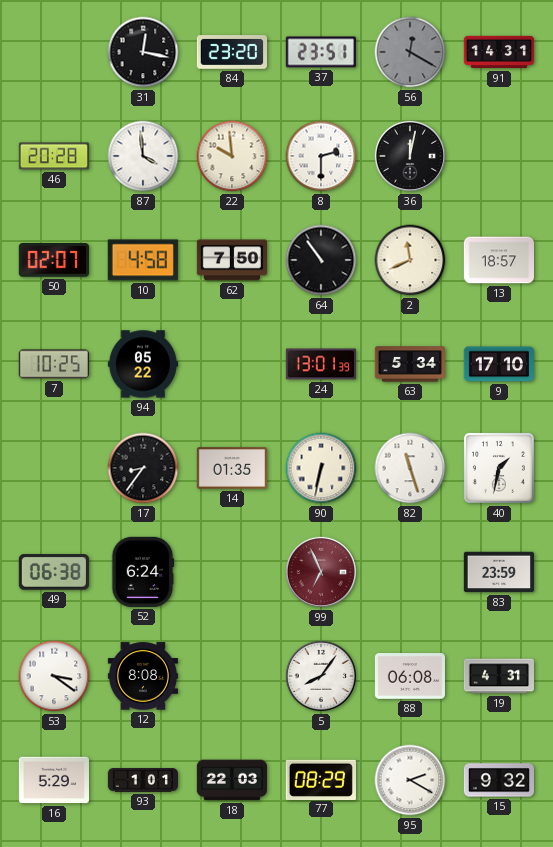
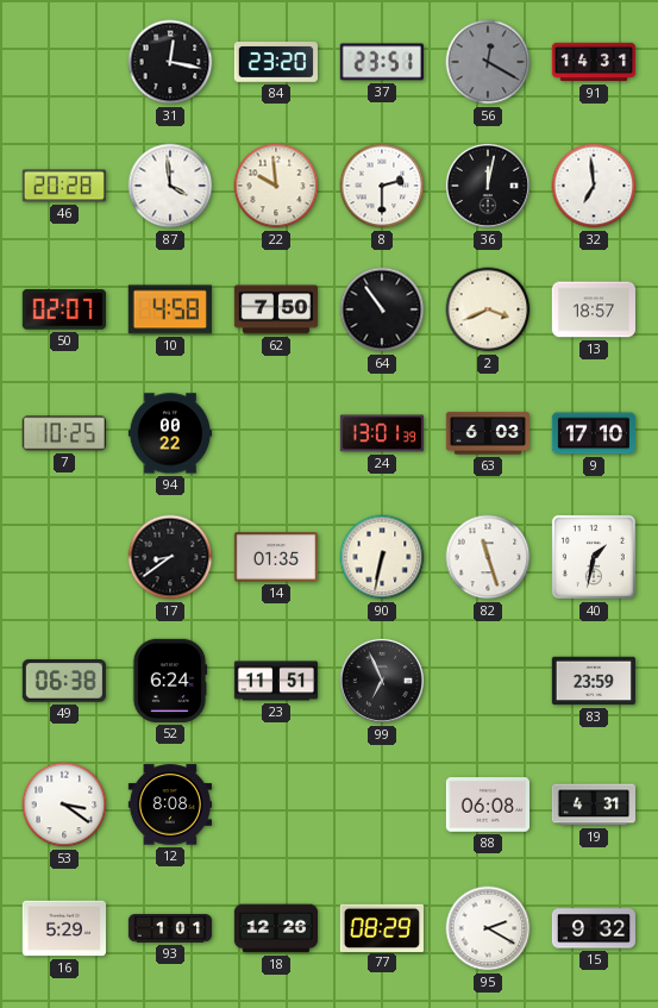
32: none -> 6:59 (594, 186)
2: 11:41 -> 3:41 (488, 309)
94: 05:22 -> 00:22 (169, 433)
63: 5:34 -> 6:03 (487, 433)
17: 8:36 -> 8:39 (170, 557)
23: none -> 11:51 (275, 681)
99 dial: burgundy -> black (382, 681)
5: 8:06 -> none (321, 676)
18: 22:03 -> 12:26 (275, 928)
